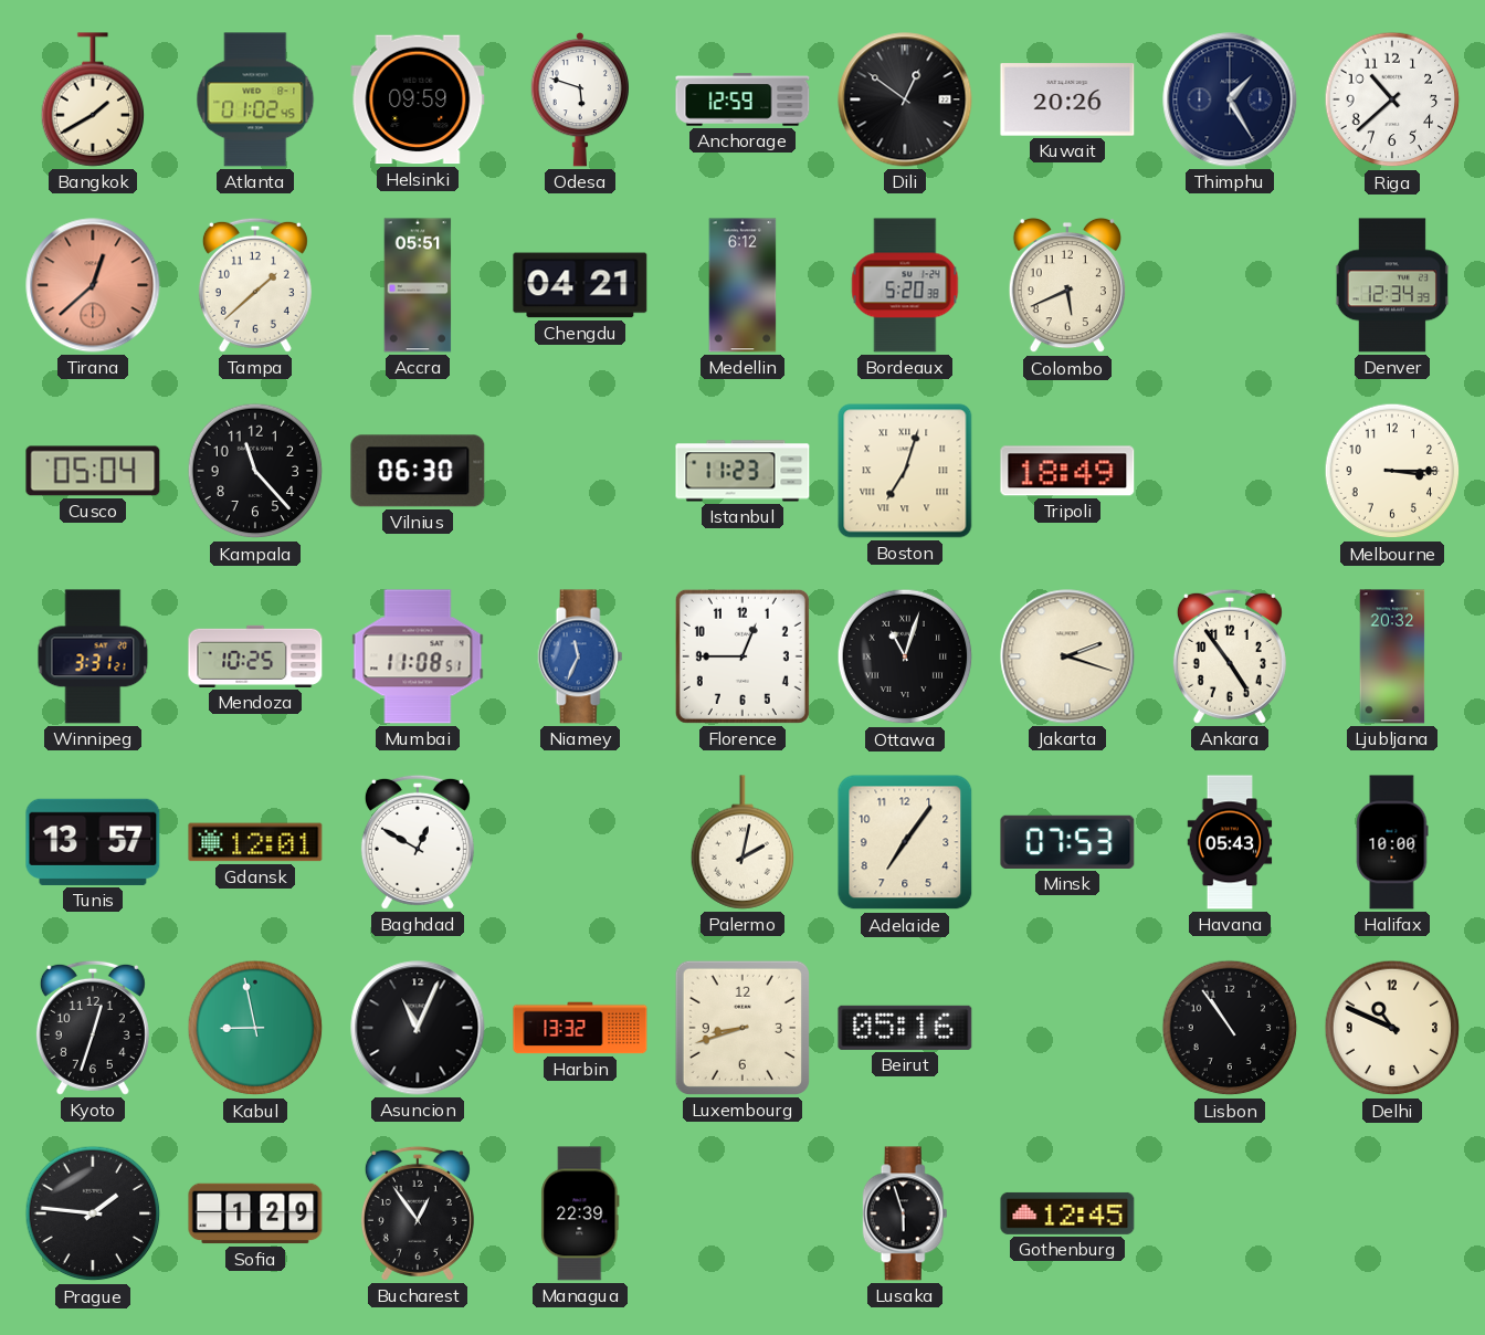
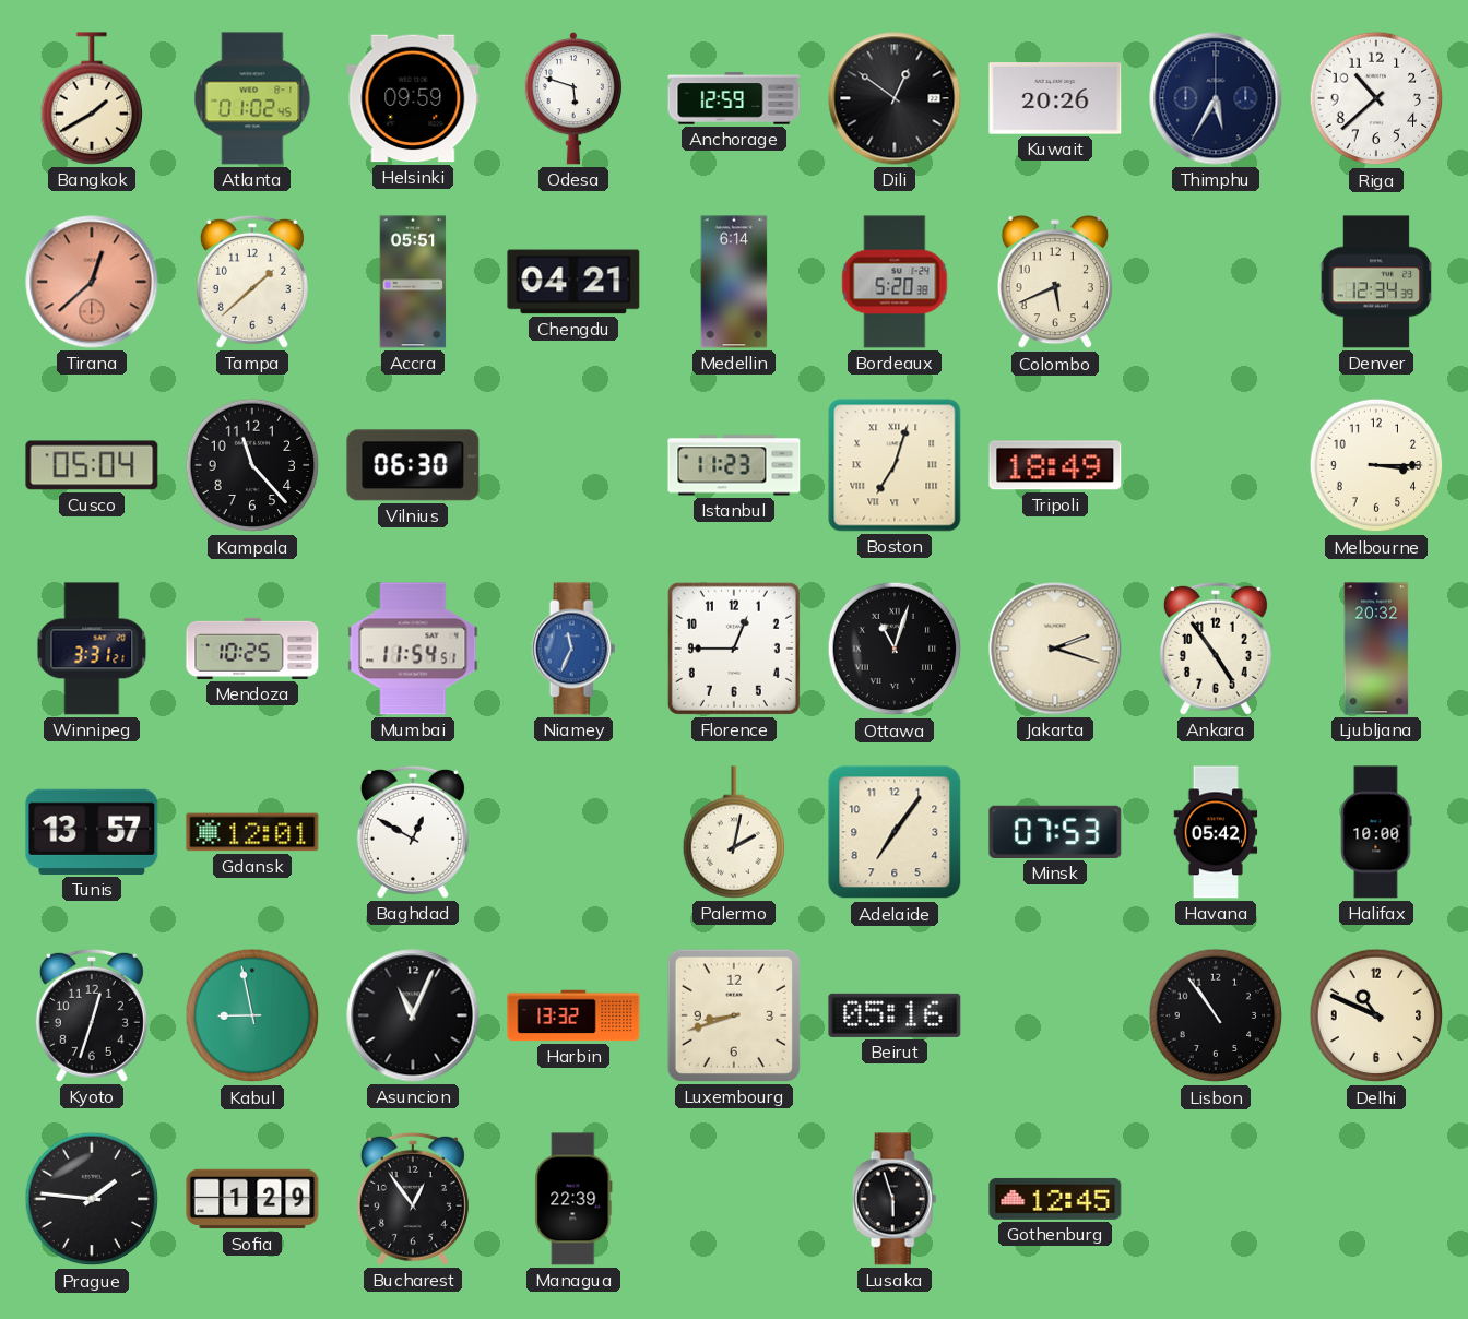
Thimphu: 1:25 -> 5:35 (1216, 98)
Medellin: 6:12 -> 6:14 (734, 282)
Mumbai: 11:08 -> 11:54 (413, 649)
Havana: 05:43 -> 05:42 (1216, 832)
